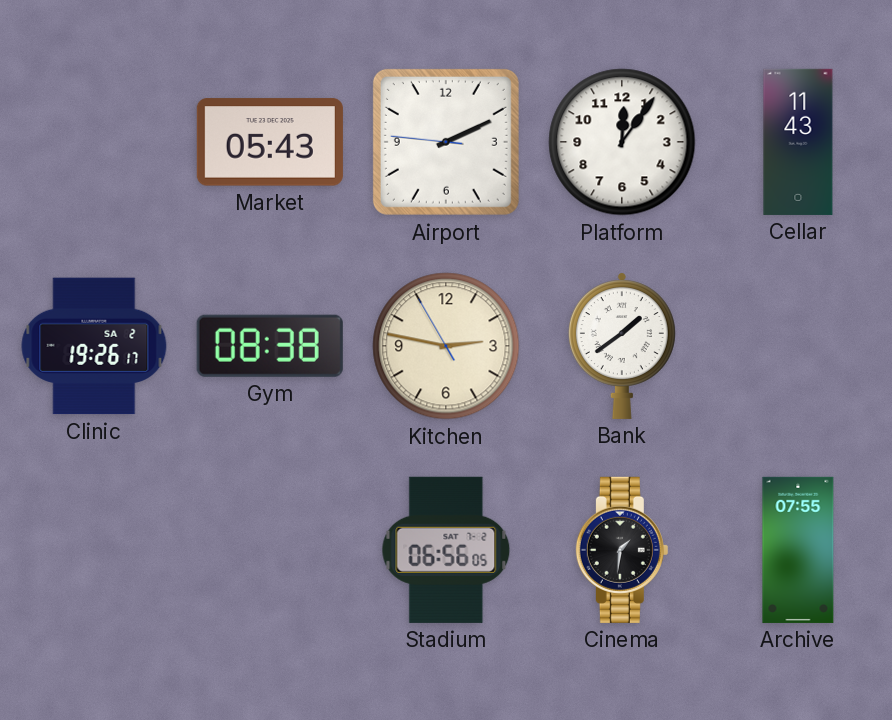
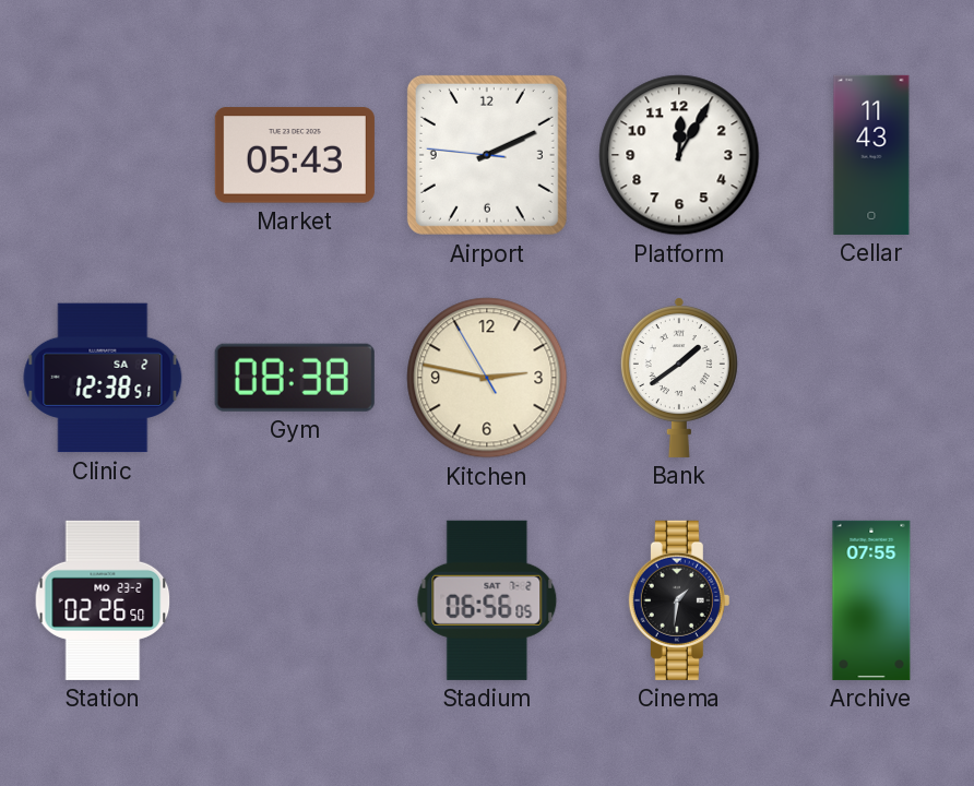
Platform: 12:06 -> 12:05 (679, 155)
Clinic: 19:26 -> 12:38 (103, 378)
Station: none -> 02:26 (103, 600)
